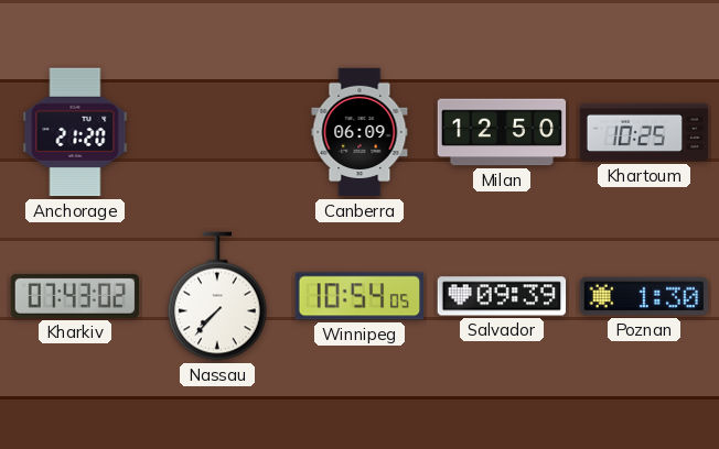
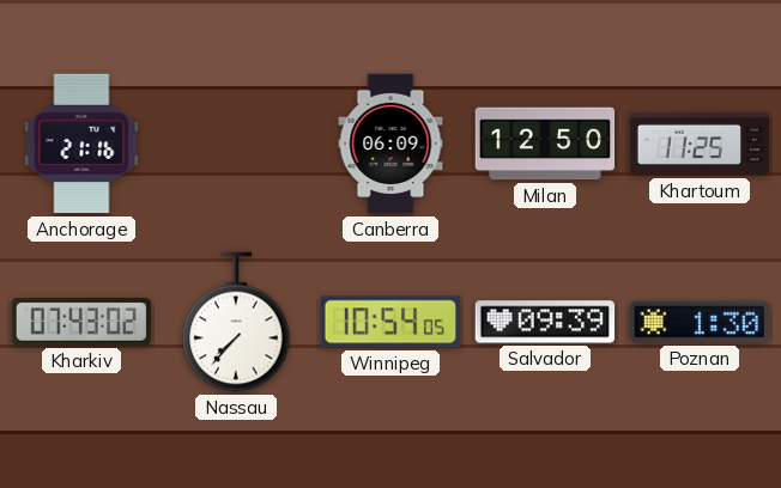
Anchorage: 21:20 -> 21:16 (81, 144)
Khartoum: 10:25 -> 11:25 (700, 144)
